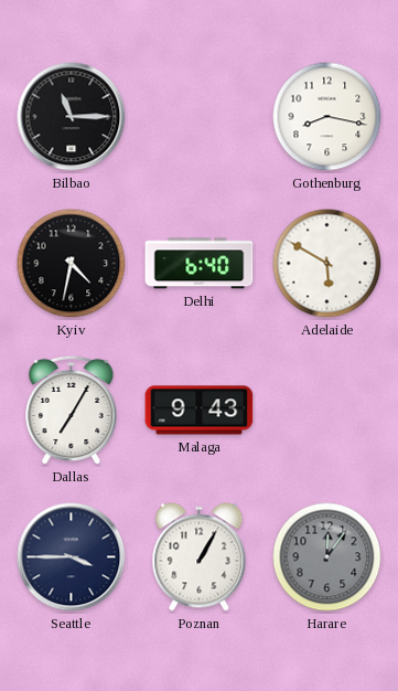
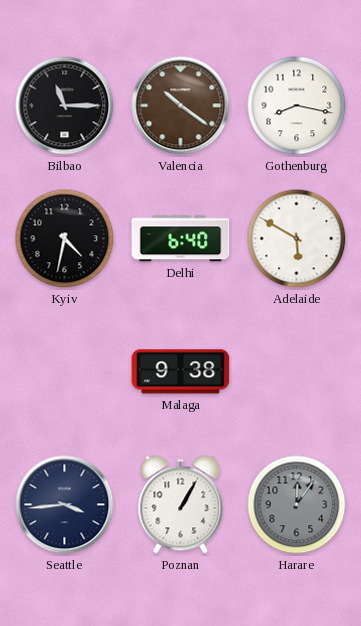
Valencia: none -> 10:21 (181, 106)
Dallas: 7:05 -> none (72, 411)
Malaga: 9:43 -> 9:38 (181, 372)
Seattle: 3:45 -> 3:44 (65, 505)
